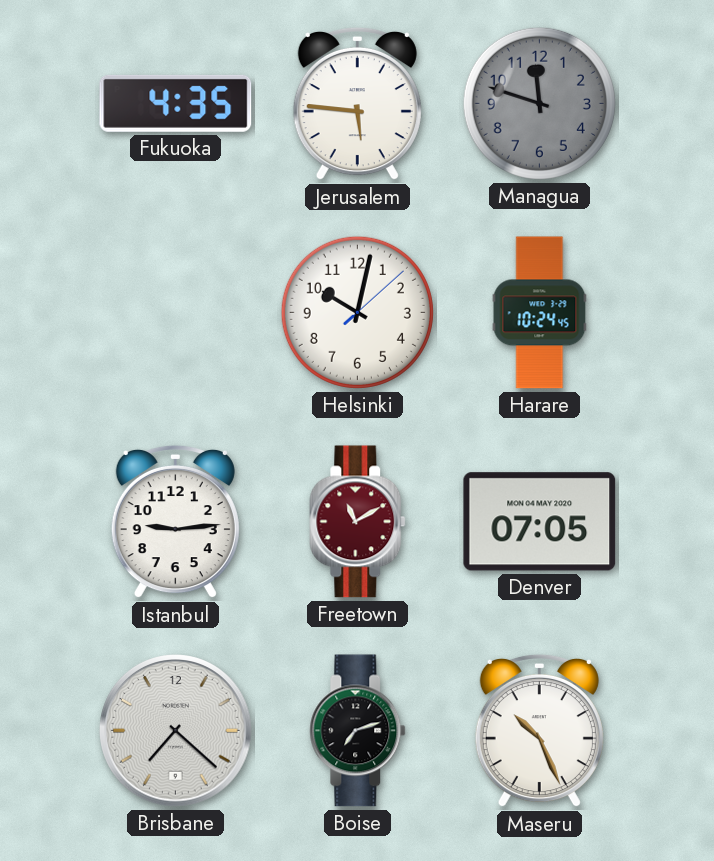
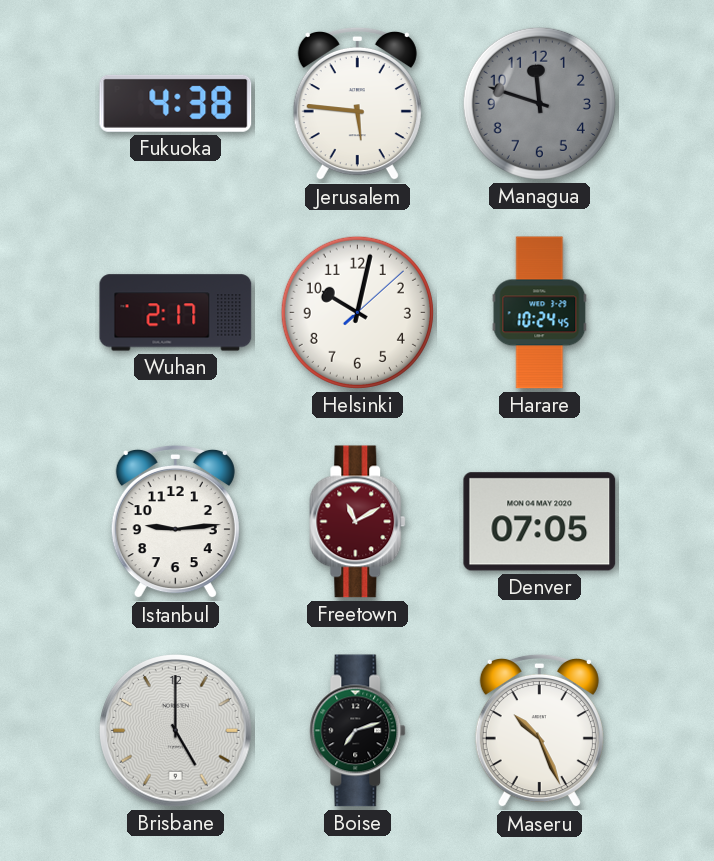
Fukuoka: 4:35 -> 4:38 (176, 103)
Wuhan: none -> 2:17 (176, 313)
Brisbane: 7:22 -> 5:00 (176, 731)
